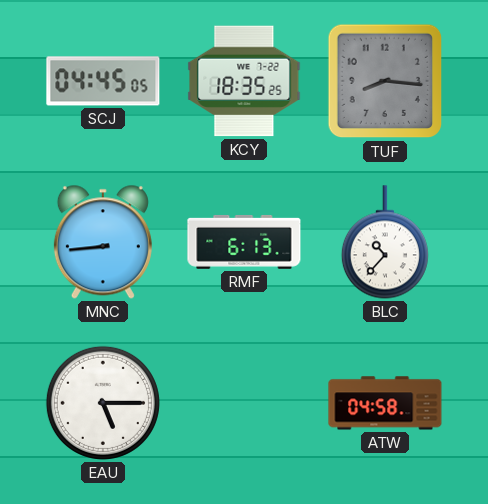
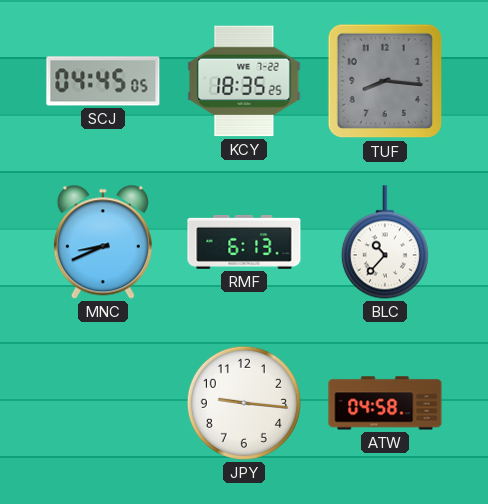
MNC: 8:44 -> 8:41 (103, 242)
EAU: 5:15 -> none (103, 403)
JPY: none -> 9:16 (244, 403)
